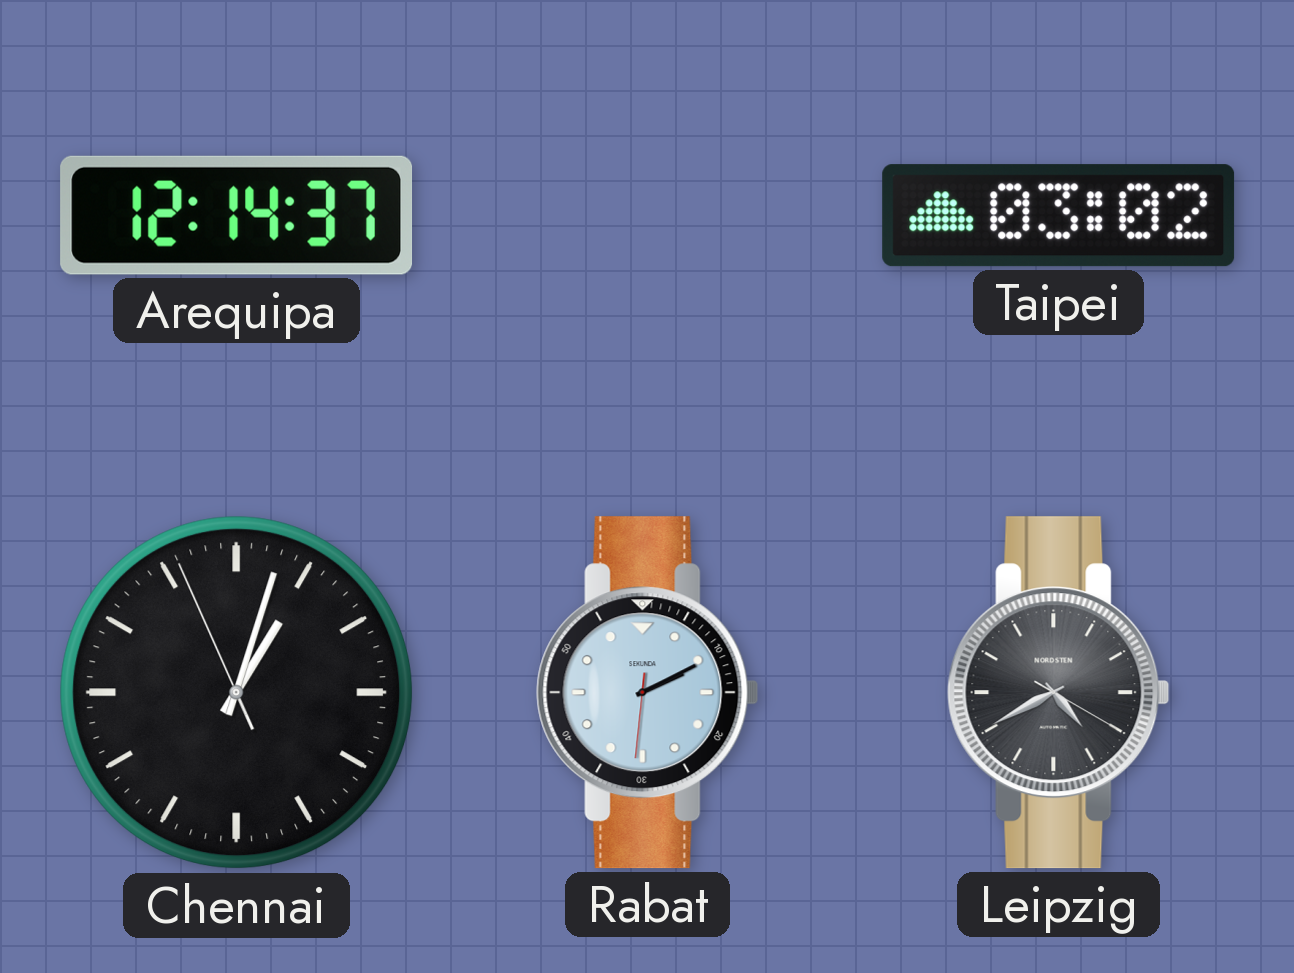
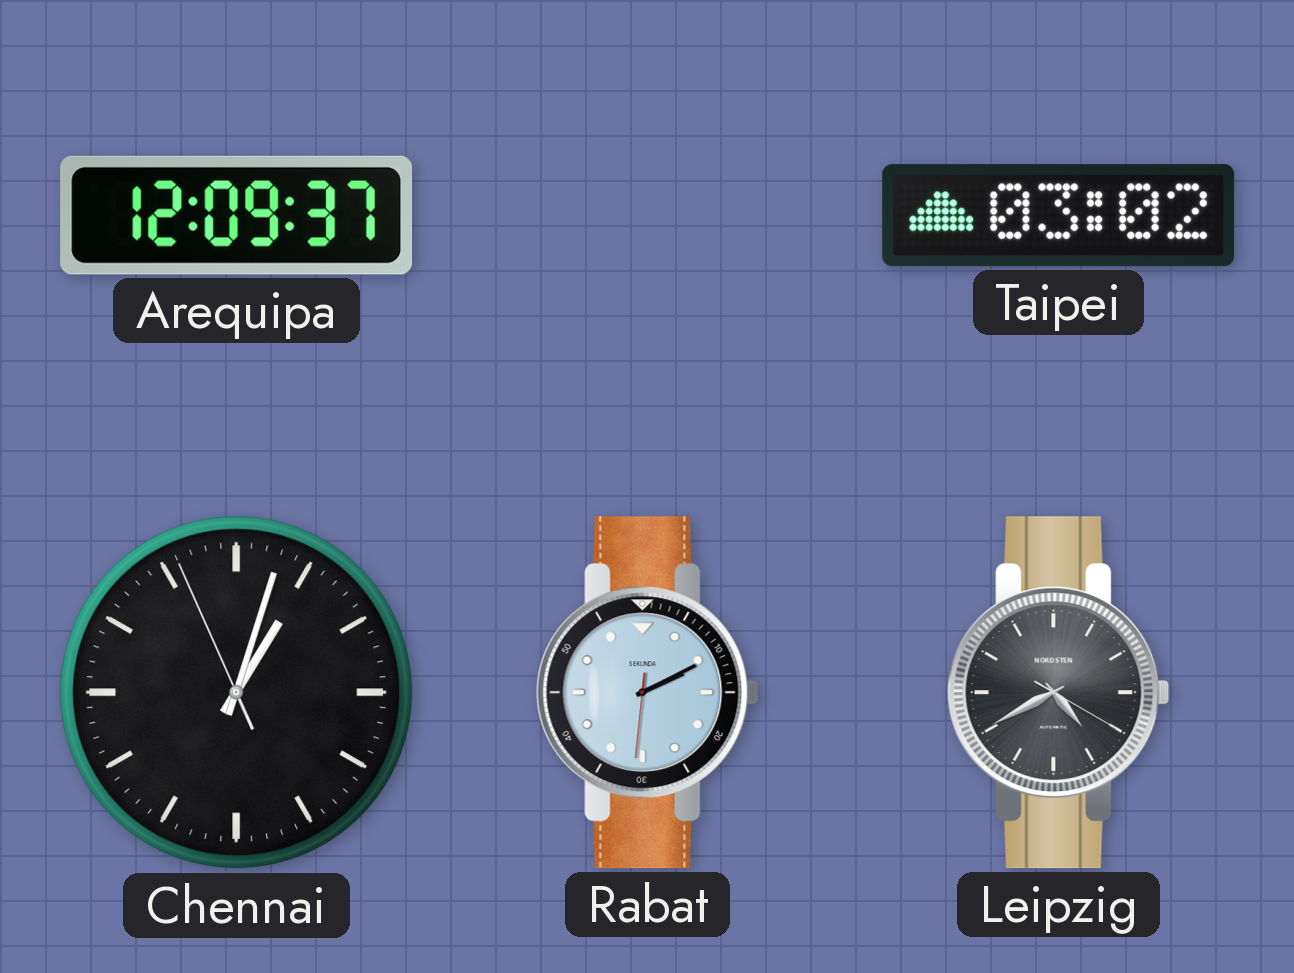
Arequipa: 12:14 -> 12:09 (237, 215)
